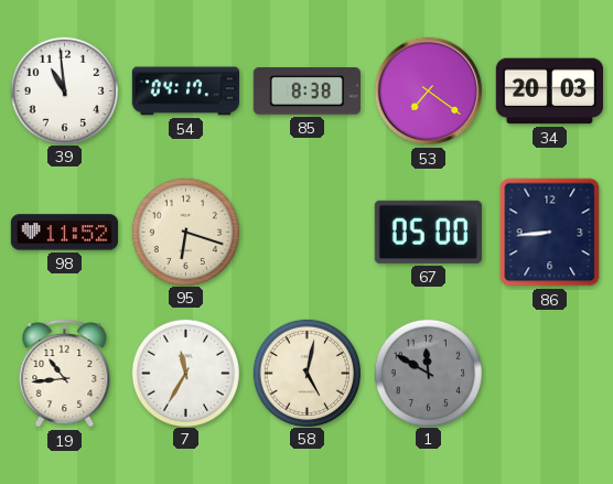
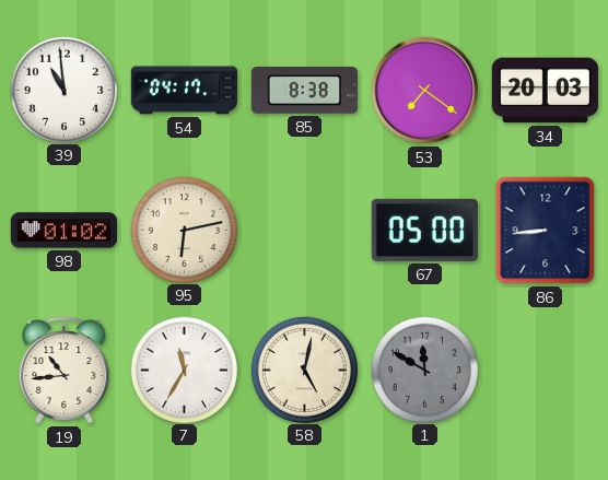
98: 11:52 -> 01:02 (63, 231)
95: 6:18 -> 6:13 (184, 230)
